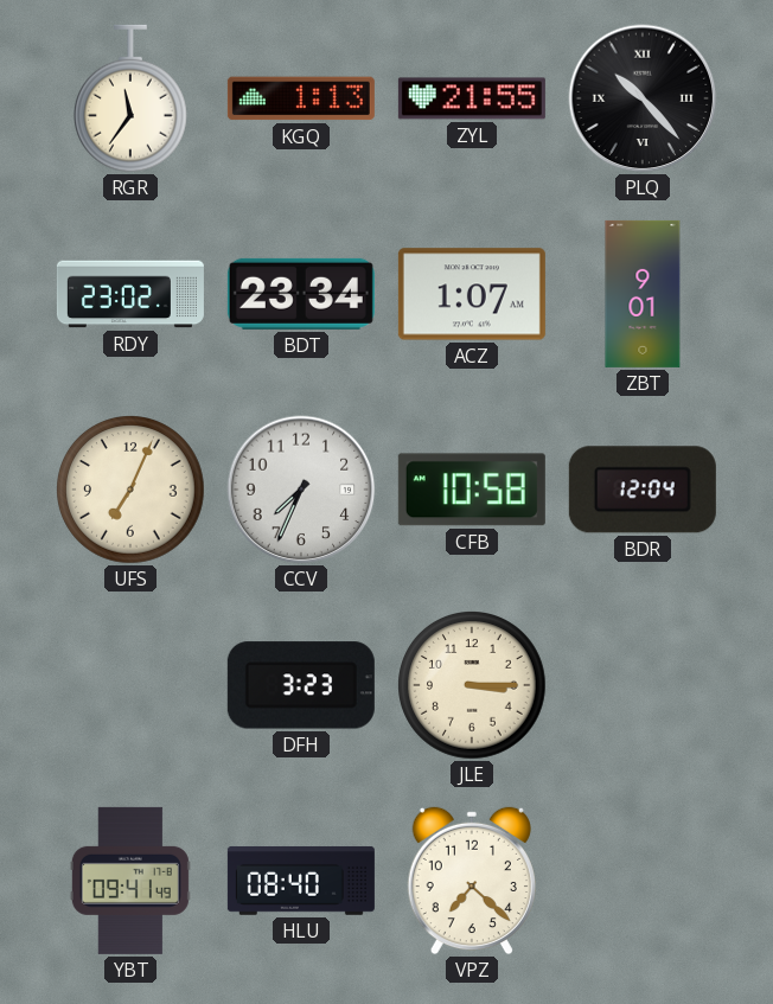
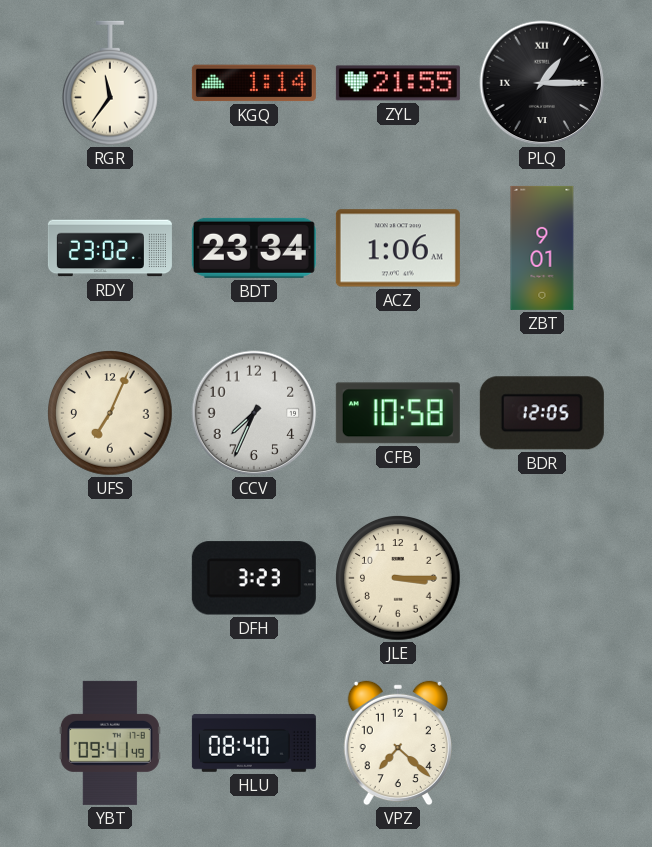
KGQ: 1:13 -> 1:14 (254, 83)
PLQ: 10:23 -> 1:15 (542, 83)
ACZ: 1:07 -> 1:06 (398, 248)
BDR: 12:04 -> 12:05 (542, 413)
